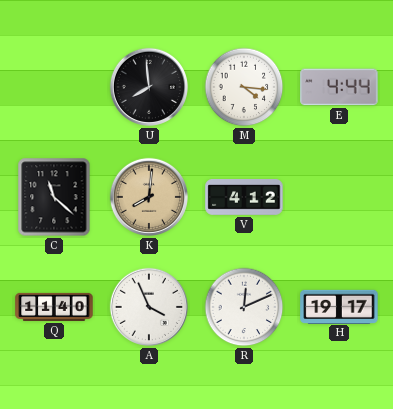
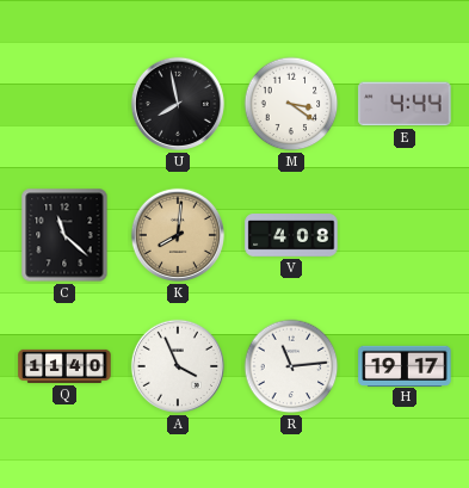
U: 7:59 -> 7:58 (178, 104)
M: 4:16 -> 3:21 (291, 104)
V: 4:12 -> 4:08 (291, 236)
R: 12:11 -> 11:14 (291, 366)
